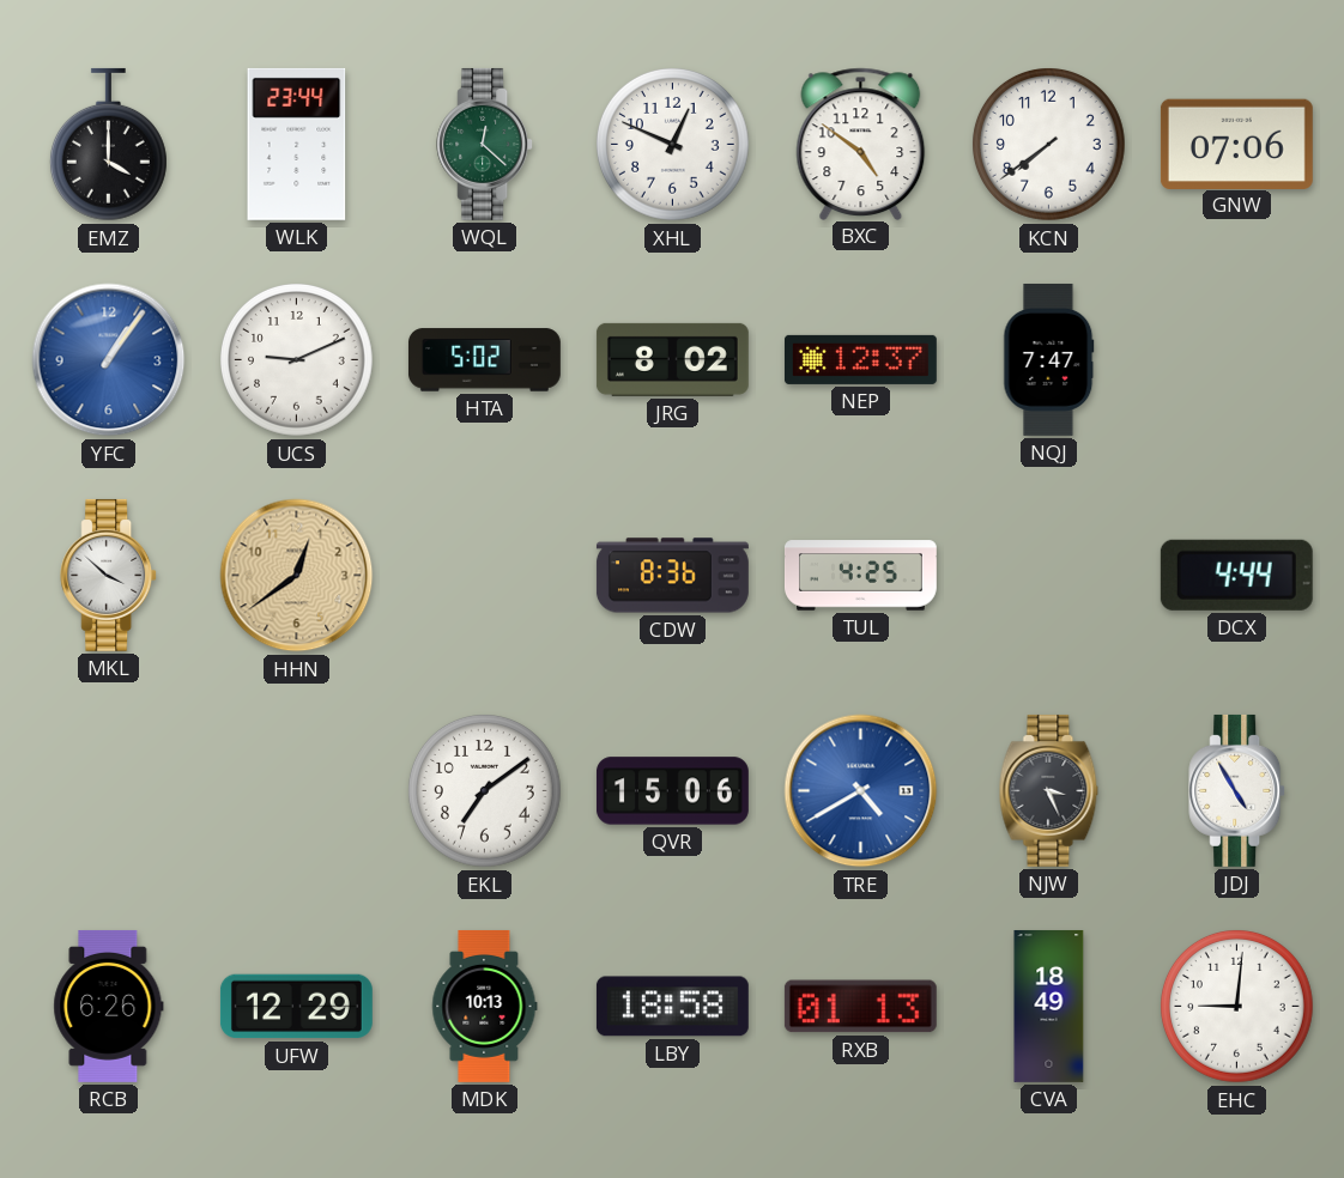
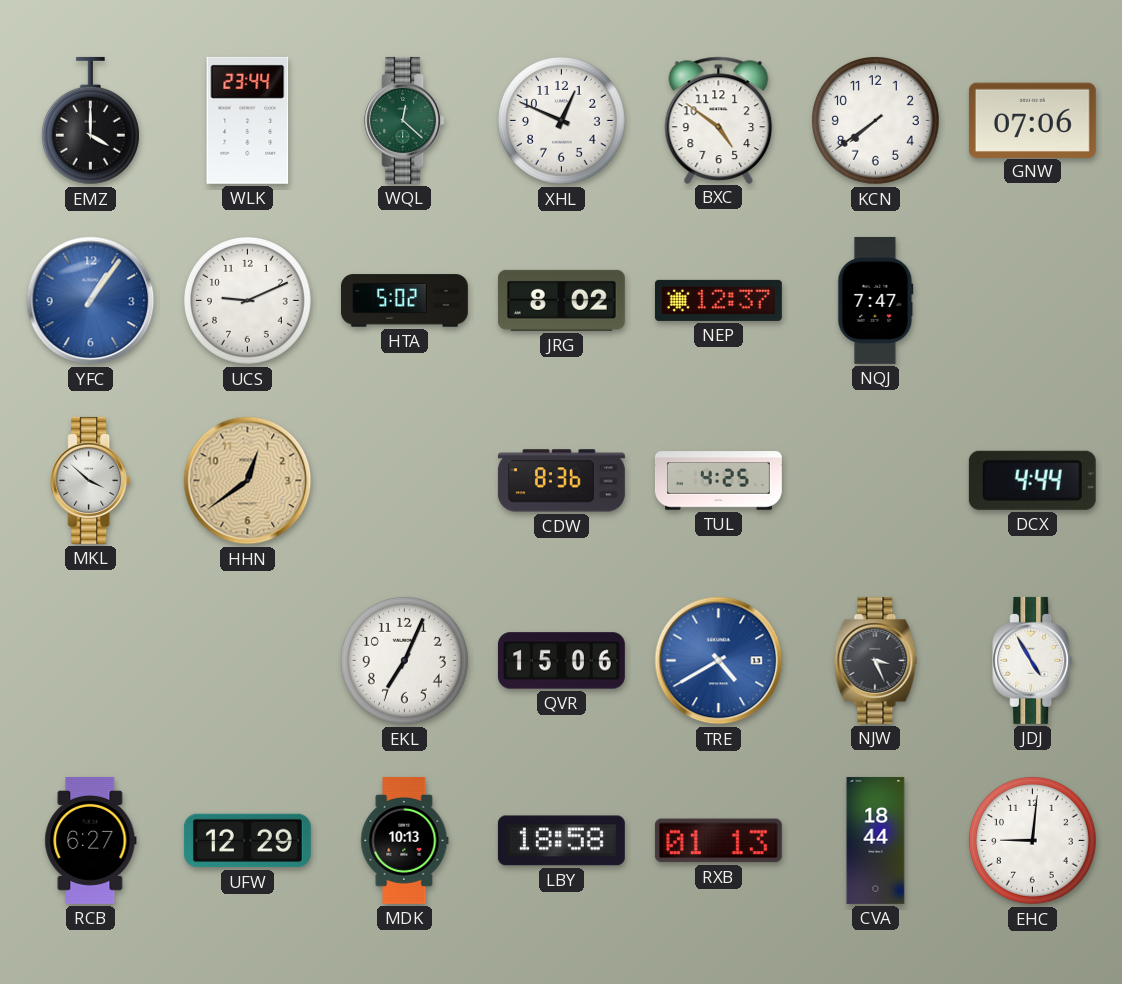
EKL: 7:09 -> 7:04 (405, 661)
RCB: 6:26 -> 6:27 (91, 840)
CVA: 18:49 -> 18:44 (876, 840)
